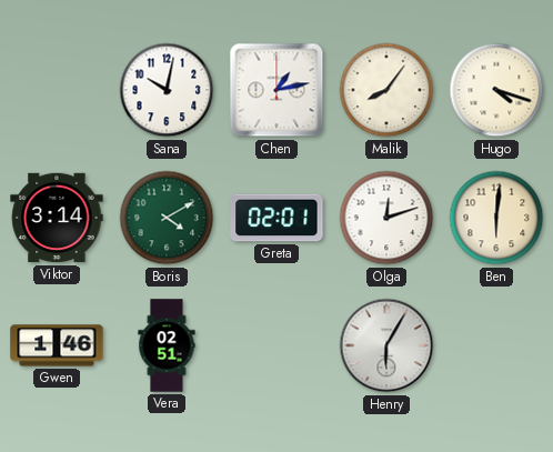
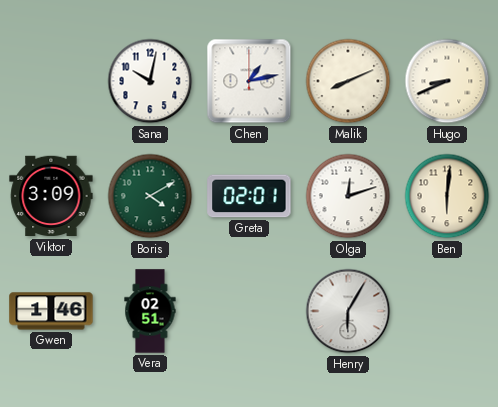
Malik: 8:06 -> 8:11 (348, 81)
Hugo: 4:18 -> 8:41 (447, 81)
Viktor: 3:14 -> 3:09 (51, 196)
